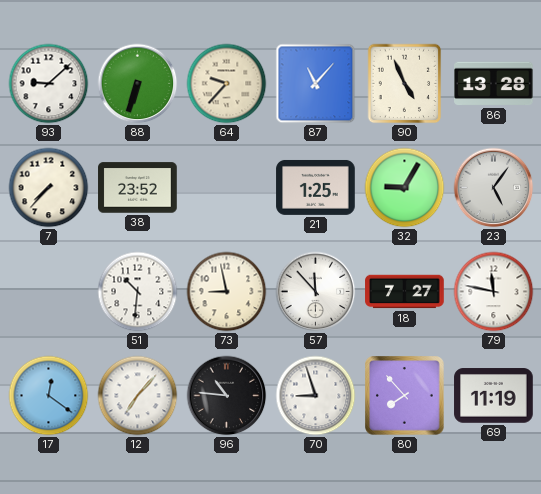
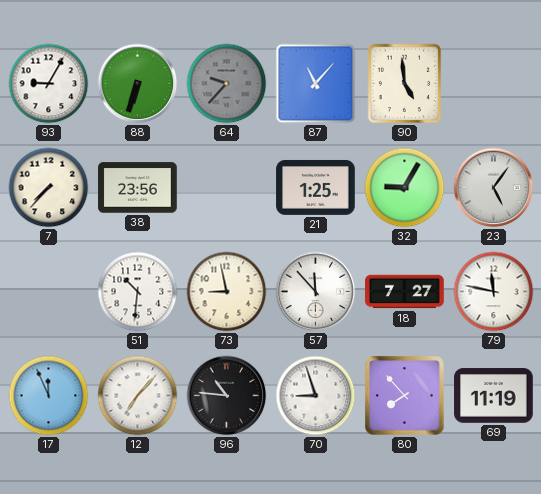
93: 9:08 -> 9:05 (49, 84)
64 dial: cream -> grey (227, 84)
90: 4:56 -> 4:59 (405, 84)
86: 13:28 -> none (494, 84)
38: 23:52 -> 23:56 (138, 188)
17: 12:21 -> 11:56 (49, 396)
